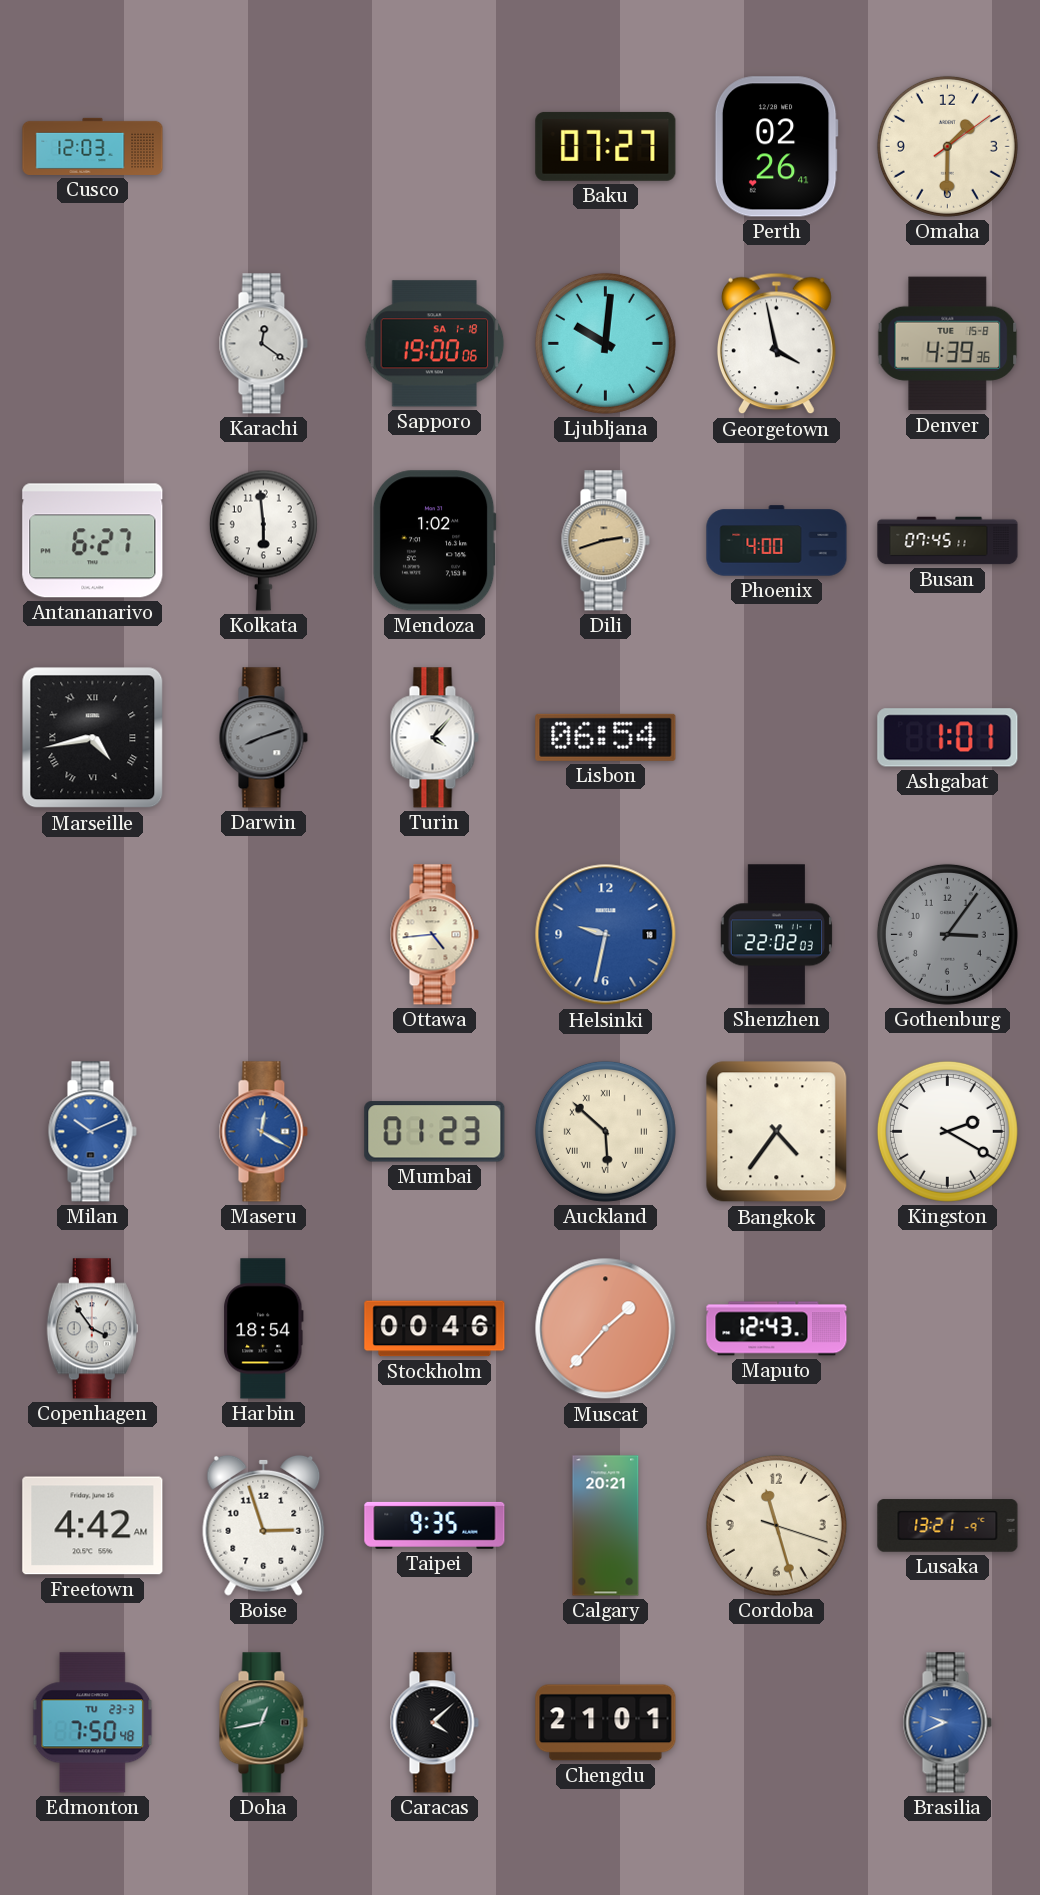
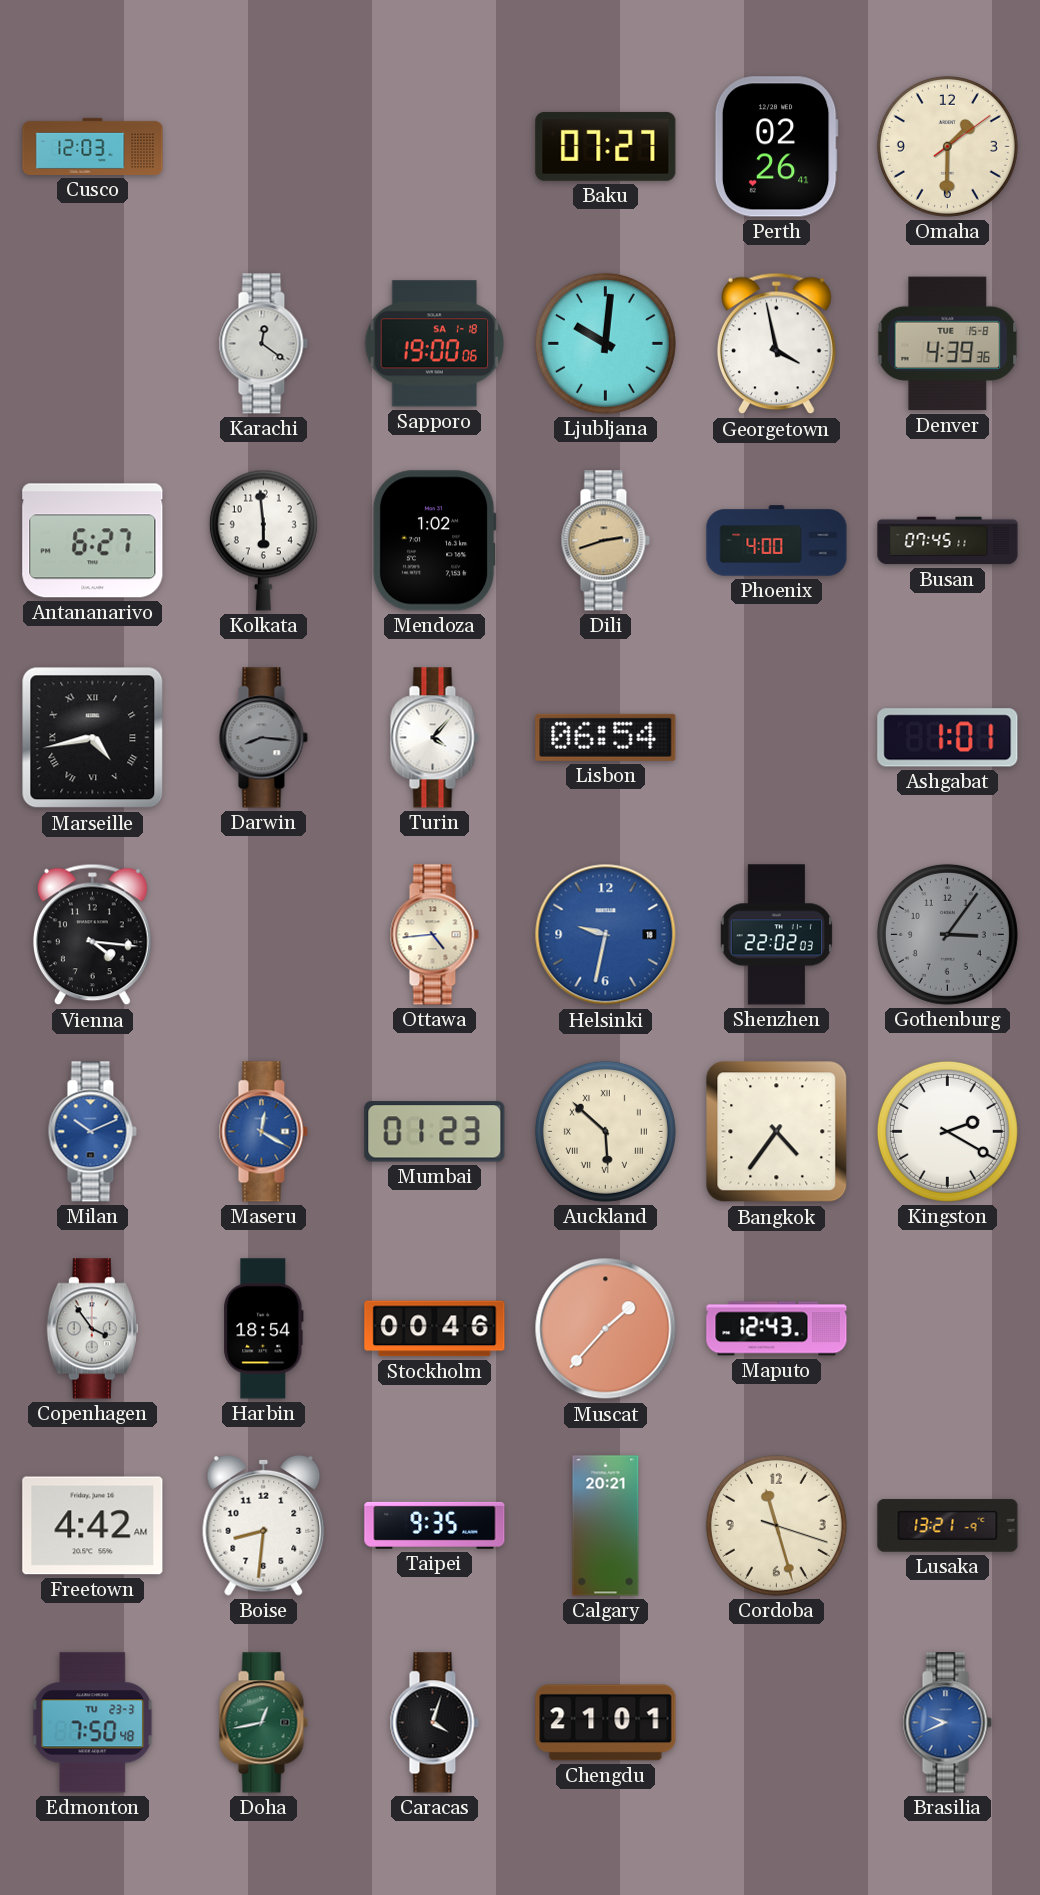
Darwin: 8:12 -> 8:16 (263, 738)
Vienna: none -> 4:16 (93, 935)
Boise: 2:57 -> 8:31 (264, 1525)
Caracas: 4:08 -> 4:03 (434, 1723)
